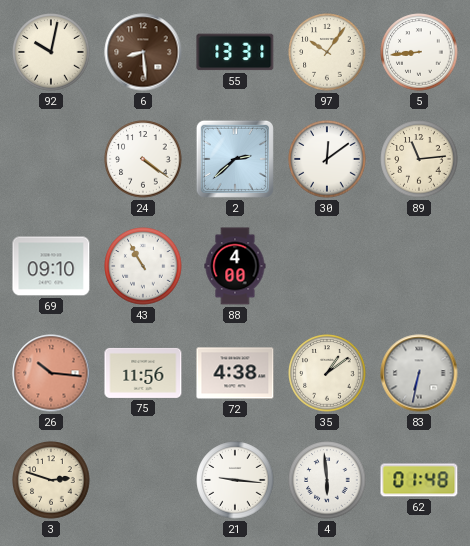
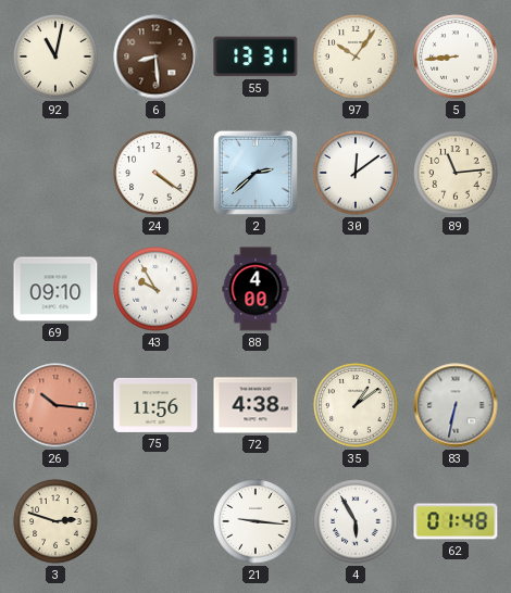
92: 10:02 -> 11:02 (55, 56)
43: 10:55 -> 9:55 (155, 289)
4: 5:59 -> 5:55 (356, 521)
